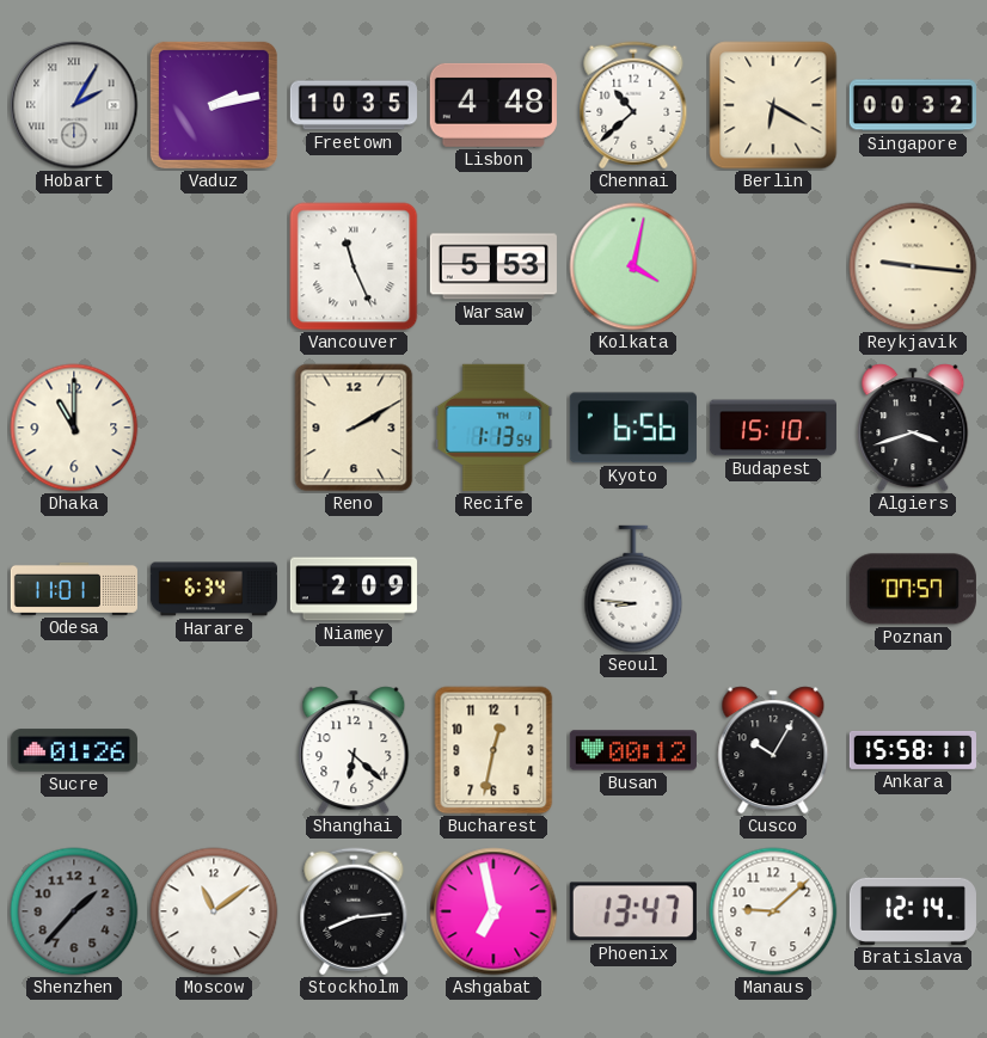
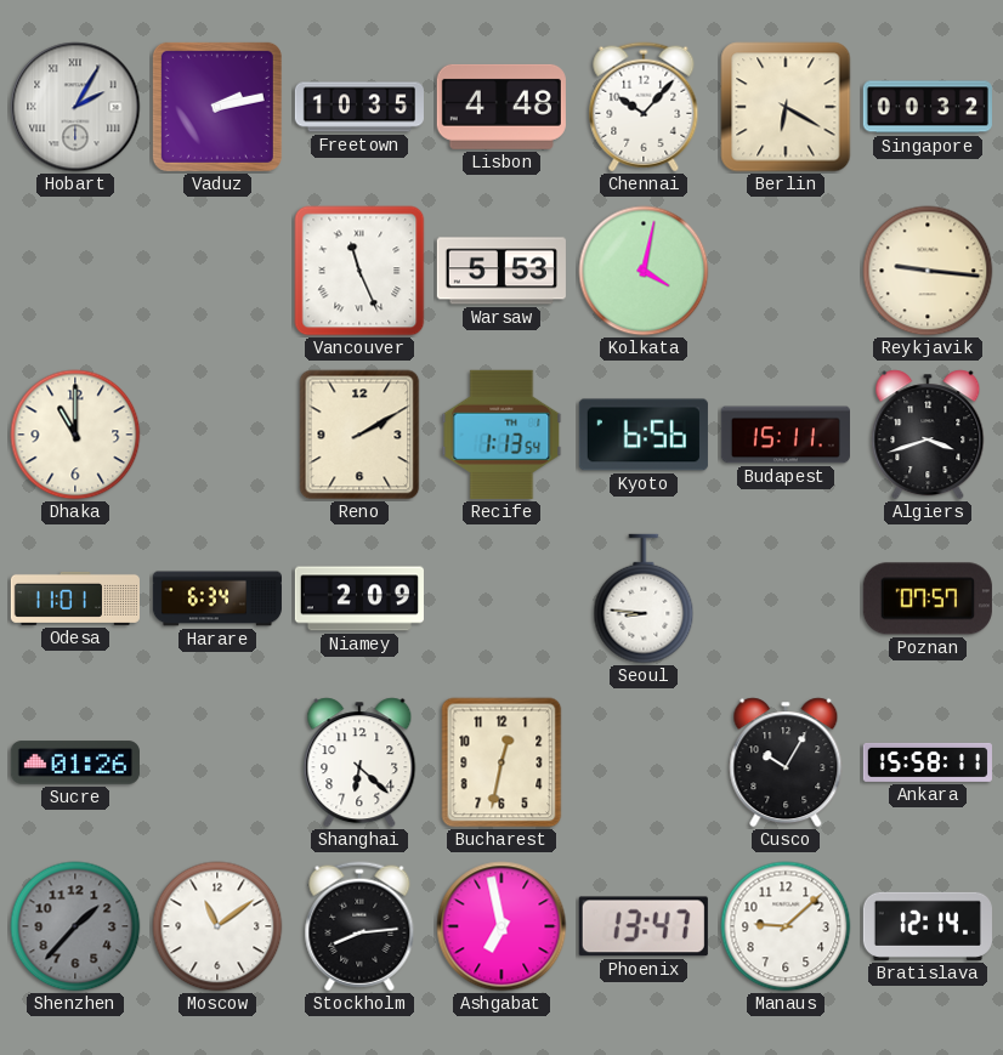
Chennai: 10:38 -> 10:07 (644, 107)
Budapest: 15:10 -> 15:11 (786, 435)
Busan: 00:12 -> none (633, 750)
